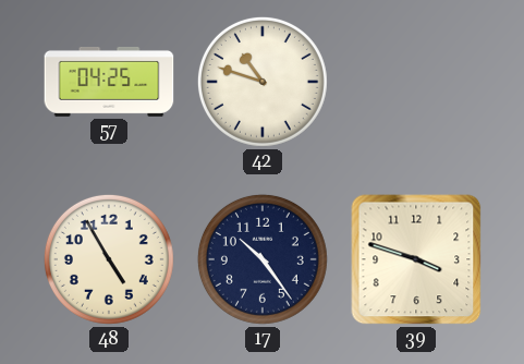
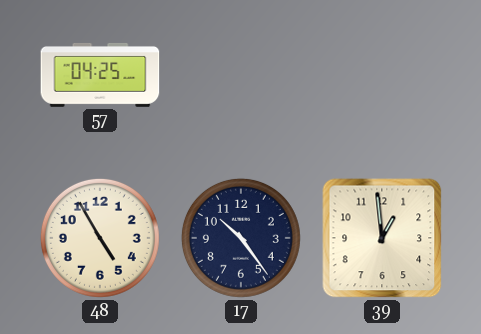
42: 10:48 -> none (263, 82)
39: 3:48 -> 12:59 (382, 238)
